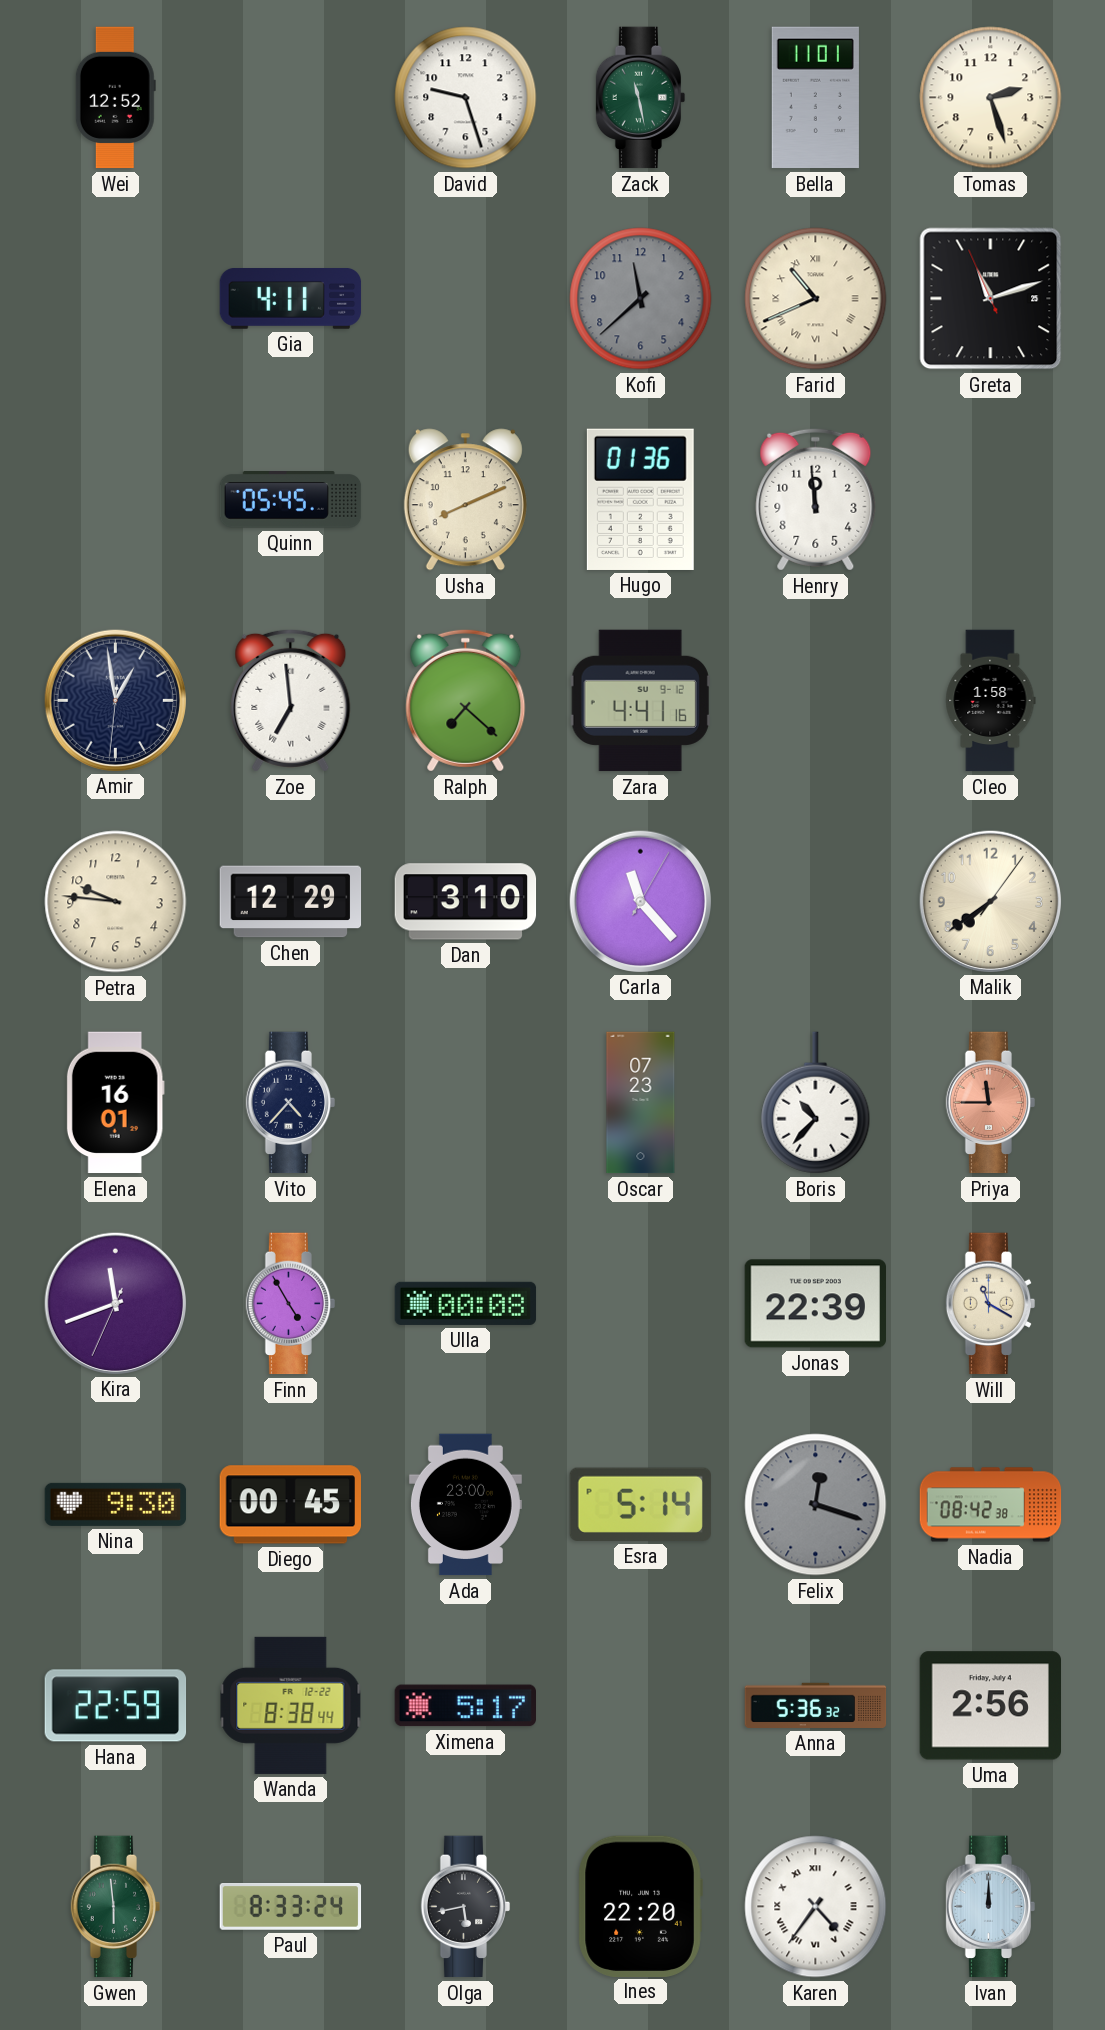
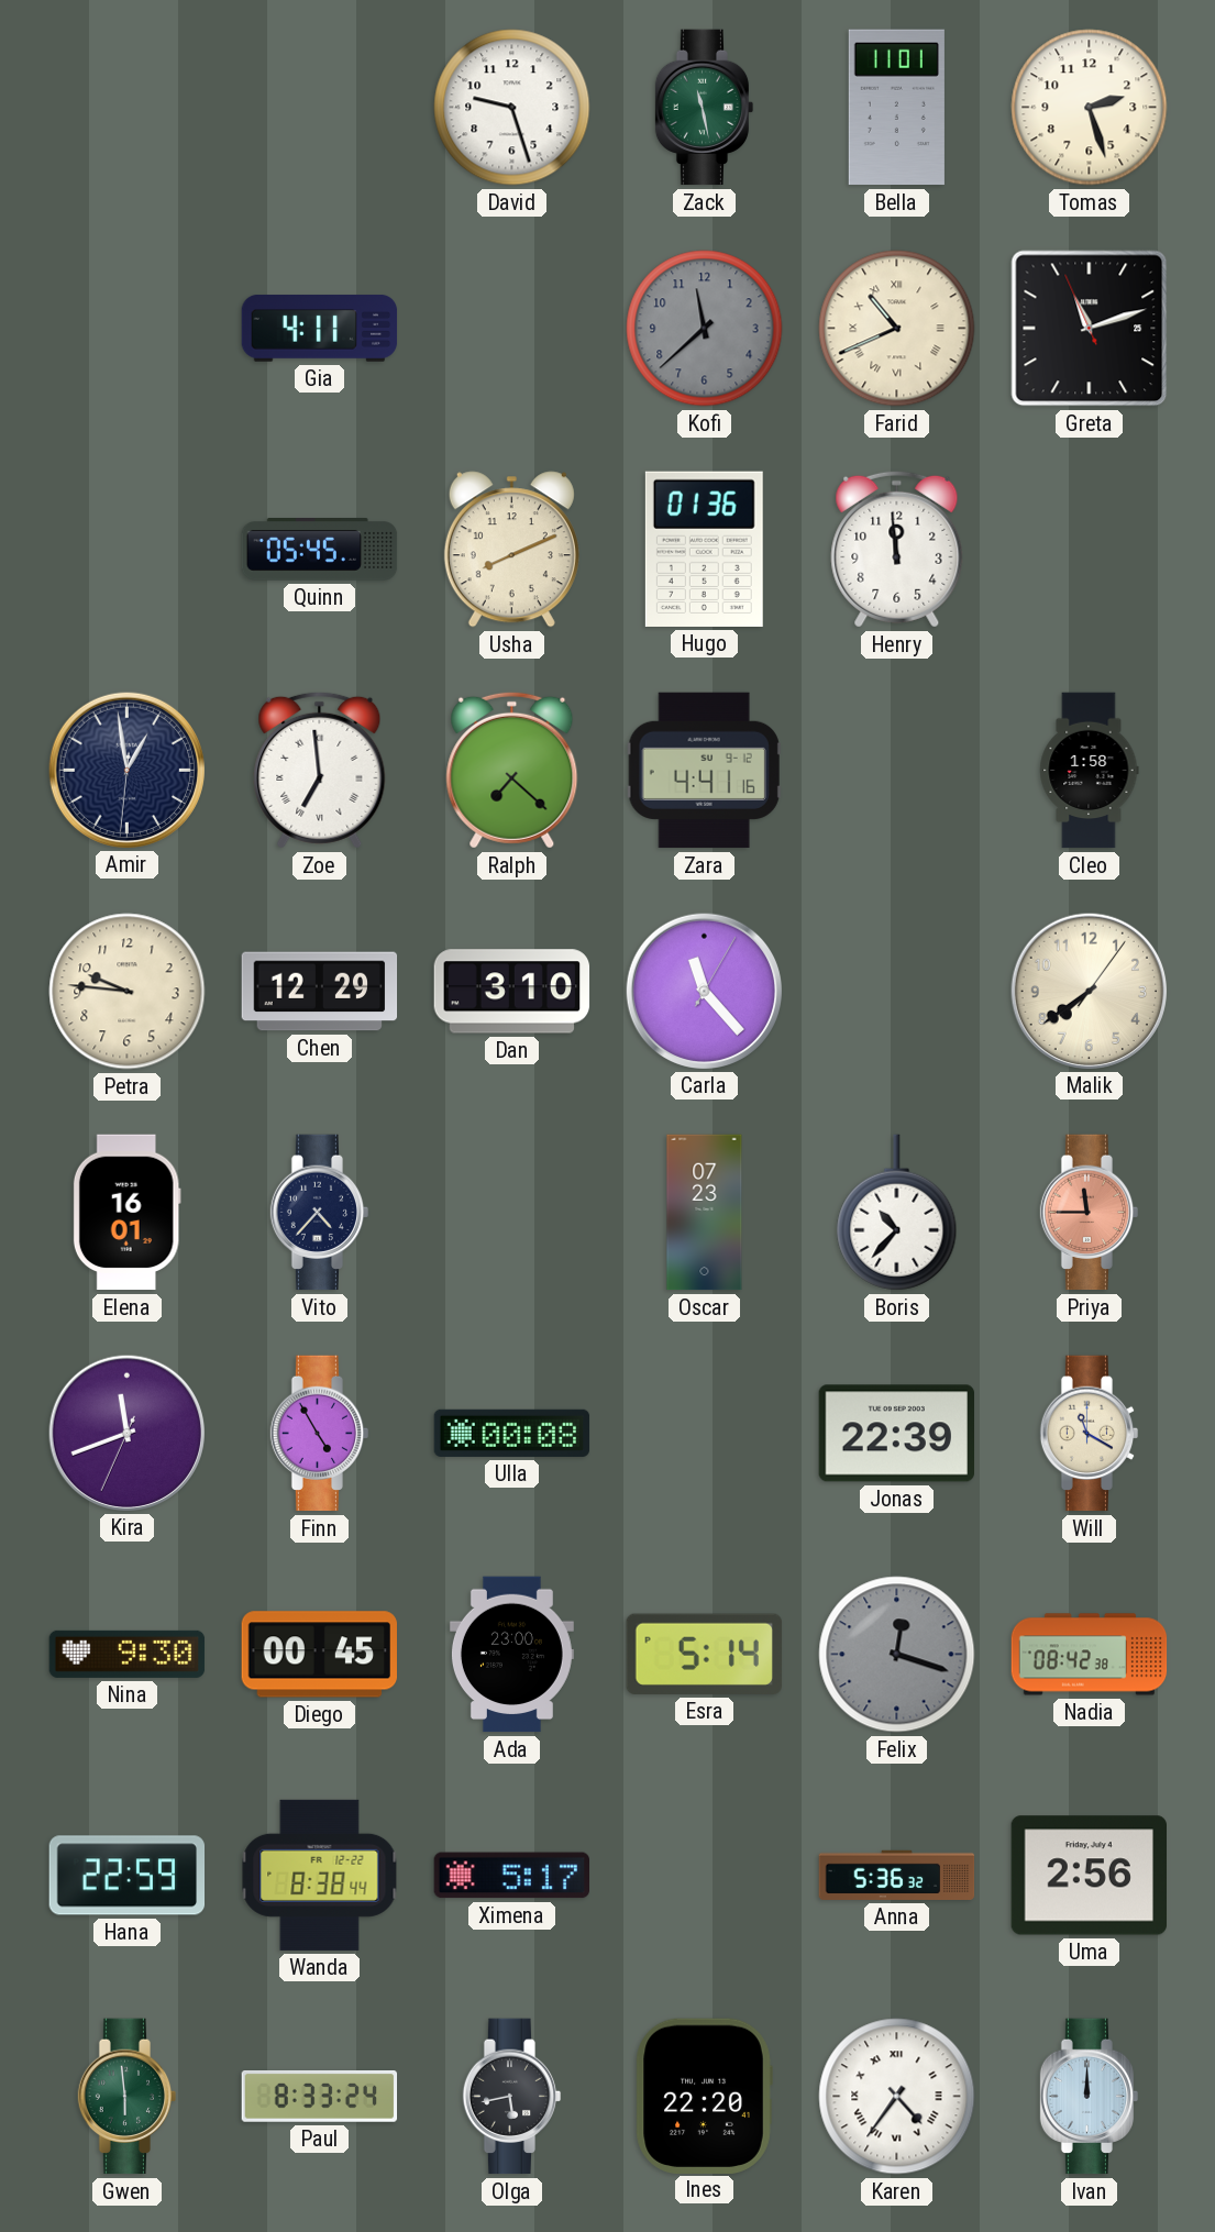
Wei: 12:52 -> none (115, 98)
